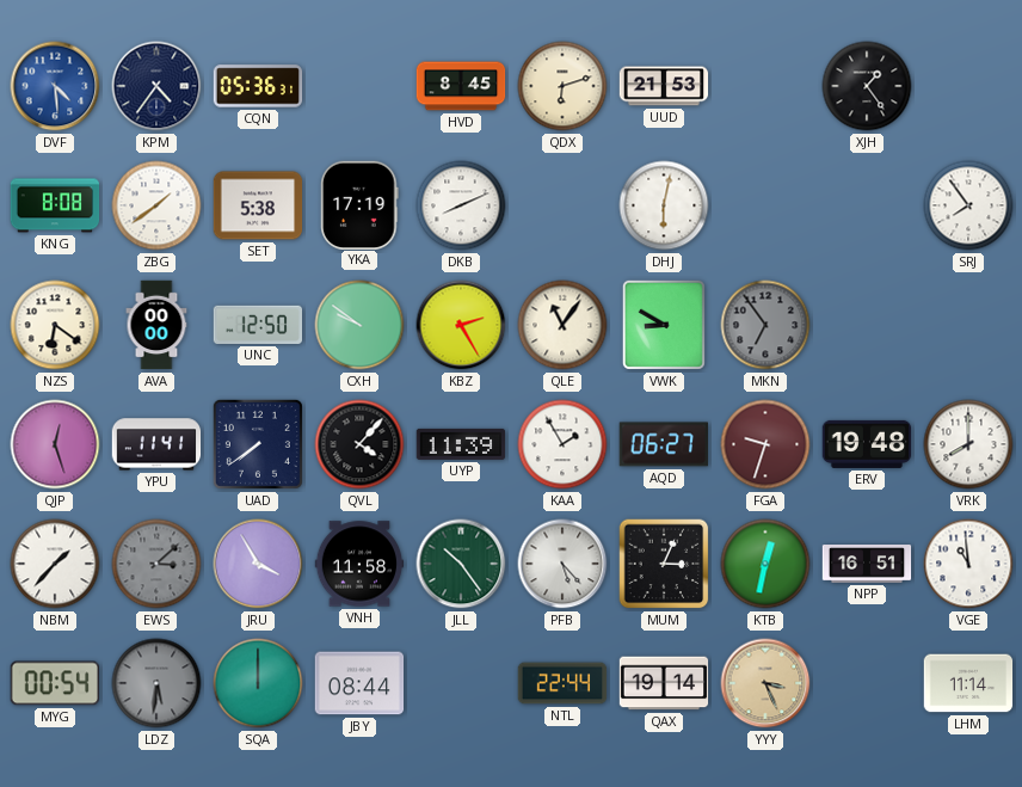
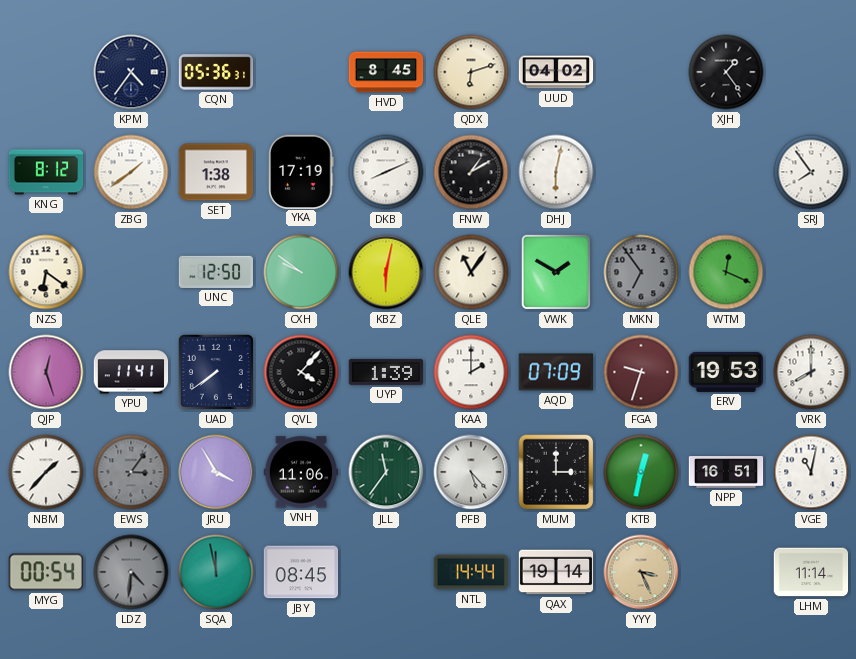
DVF: 4:29 -> none (55, 86)
UUD: 21:53 -> 04:02 (556, 72)
KNG: 8:08 -> 8:12 (46, 172)
SET: 5:38 -> 1:38 (216, 172)
FNW: none -> 1:10 (471, 172)
AVA: 00:00 -> none (156, 325)
KBZ: 2:25 -> 6:02 (386, 272)
VWK: 8:50 -> 1:50 (556, 272)
WTM: none -> 12:19 (726, 272)
UYP: 11:39 -> 1:39 (386, 372)
KAA: 1:55 -> 2:00 (471, 372)
AQD: 06:27 -> 07:09 (555, 372)
ERV: 19:48 -> 19:53 (726, 372)
EWS: 3:08 -> 3:06 (131, 472)
VNH: 11:58 -> 11:06 (301, 472)
JLL: 10:24 -> 11:36 (386, 472)
MUM: 3:04 -> 3:00 (556, 472)
VGE: 10:59 -> 11:02 (811, 472)
LDZ: 5:31 -> 4:31 (131, 572)
SQA: 12:00 -> 11:58 (216, 572)
JBY: 08:44 -> 08:45 (301, 572)
NTL: 22:44 -> 14:44 (471, 572)
